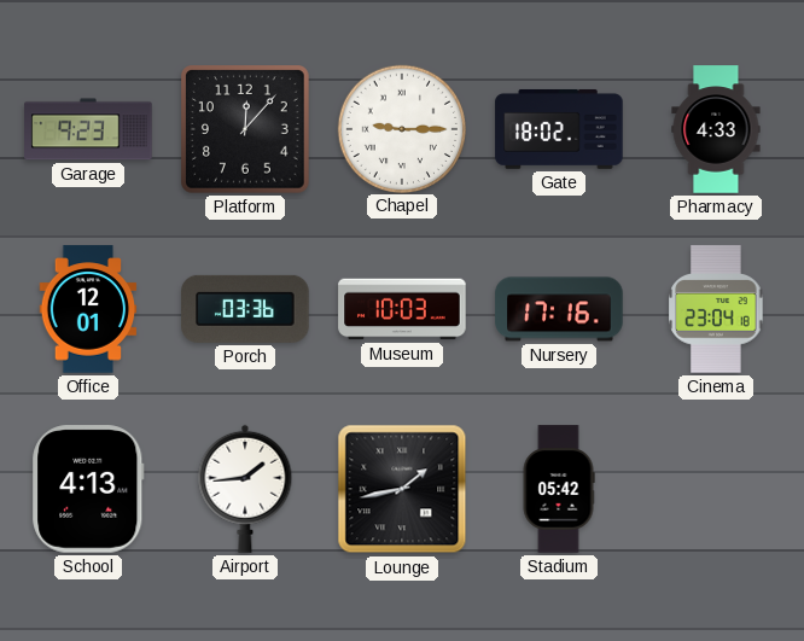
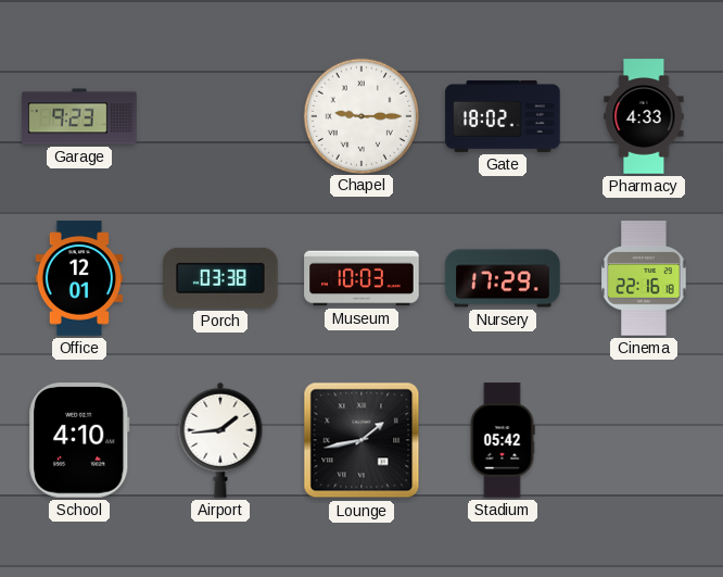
Platform: 12:07 -> none (245, 129)
Porch: 03:36 -> 03:38 (220, 278)
Nursery: 17:16 -> 17:29 (503, 278)
Cinema: 23:04 -> 22:16 (644, 278)
School: 4:13 -> 4:10 (79, 440)
